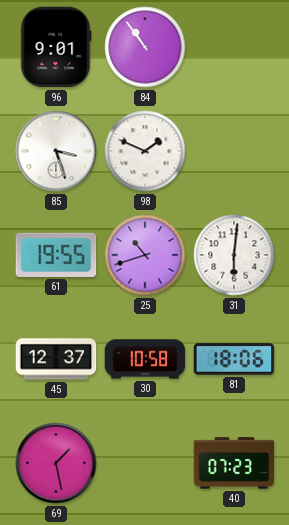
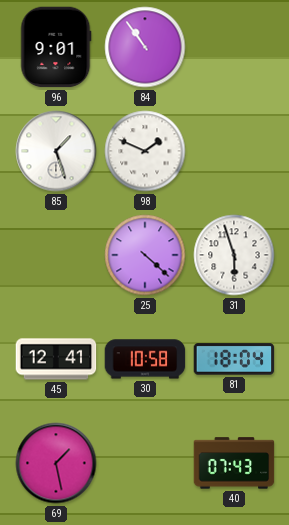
85: 3:27 -> 1:27 (56, 151)
61: 19:55 -> none (56, 255)
25: 10:42 -> 4:22 (145, 255)
31: 6:01 -> 5:57 (234, 255)
45: 12:37 -> 12:41 (56, 359)
81: 18:06 -> 18:04 (234, 359)
40: 07:23 -> 07:43 (234, 463)
